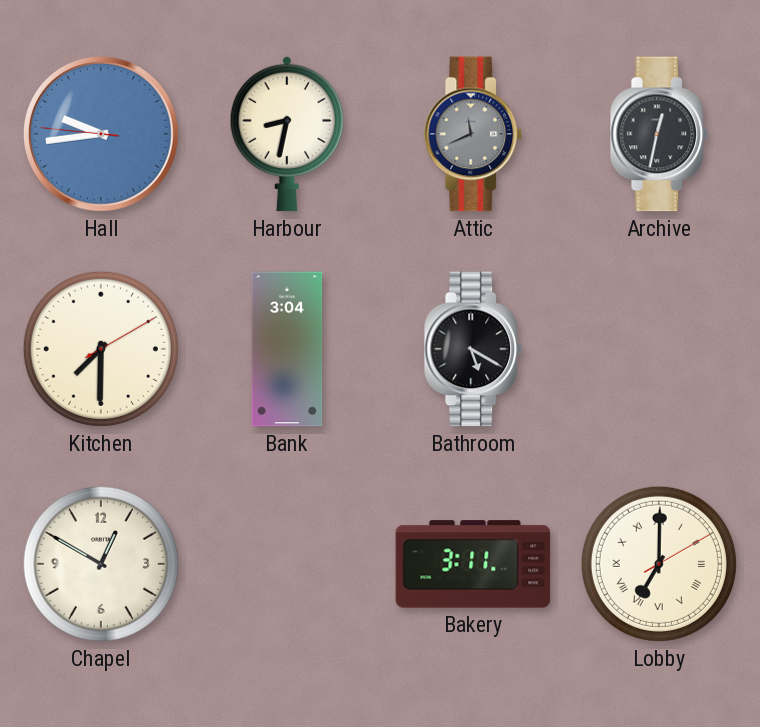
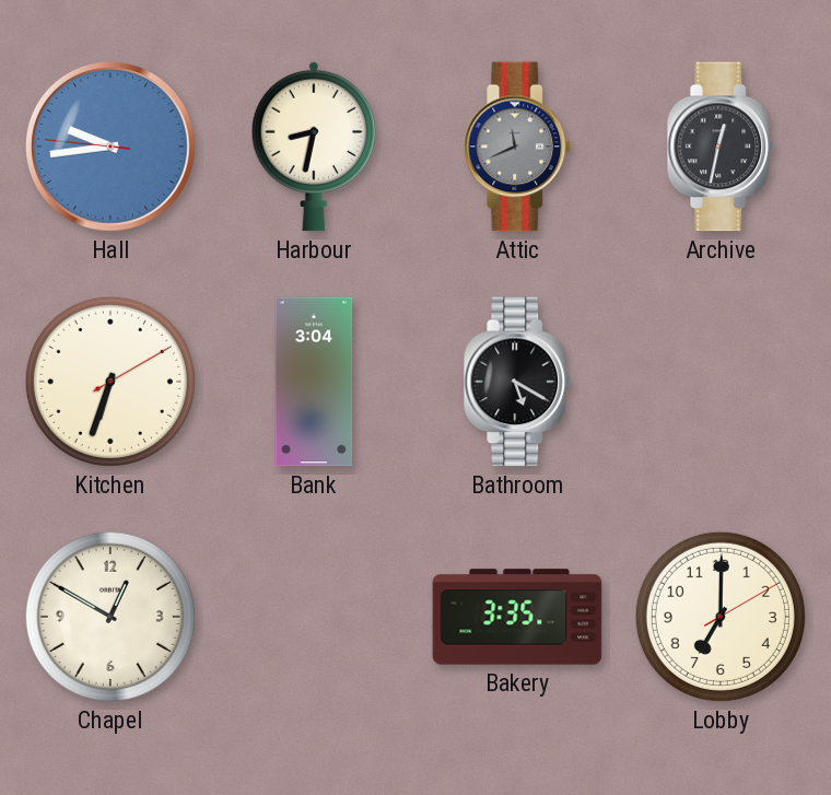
Kitchen: 7:30 -> 6:33 (110, 382)
Bakery: 3:11 -> 3:35 (517, 617)
Lobby numerals: Roman -> Arabic (721, 617)
